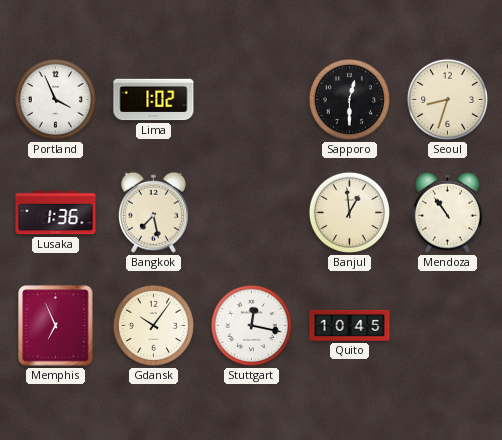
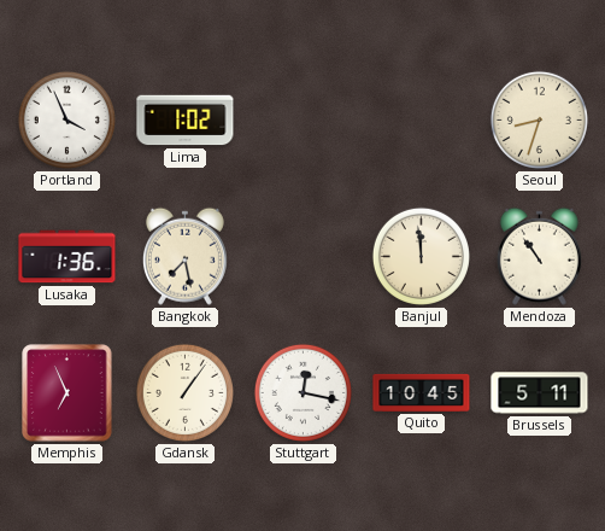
Sapporo: 12:30 -> none (349, 99)
Banjul: 12:59 -> 11:59 (421, 256)
Gdansk: 10:06 -> 1:06 (184, 392)
Brussels: none -> 5:11 (540, 393)
